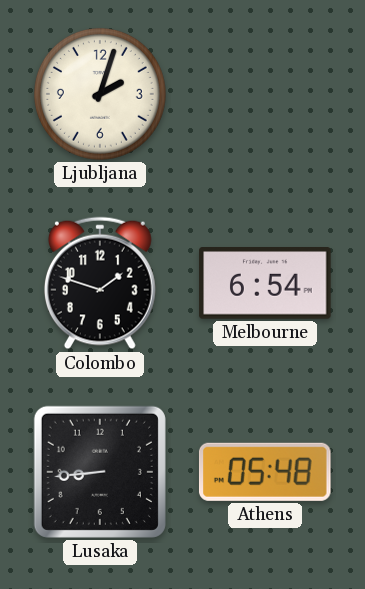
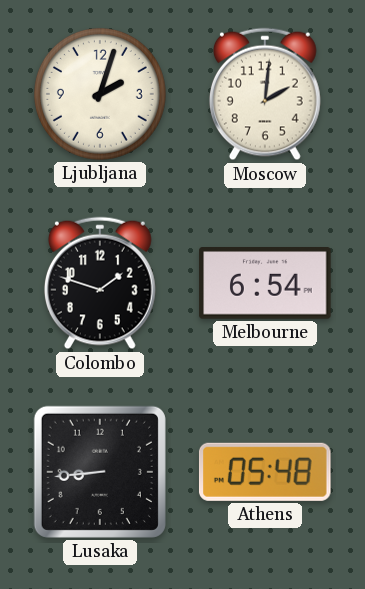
Moscow: none -> 2:01 (265, 94)
